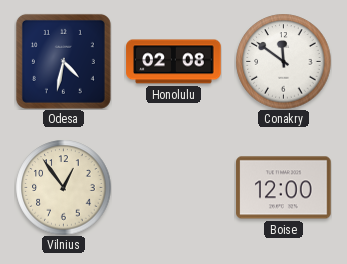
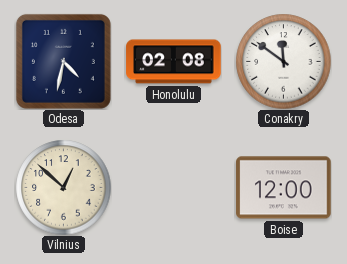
Vilnius: 12:54 -> 12:52 (63, 187)
